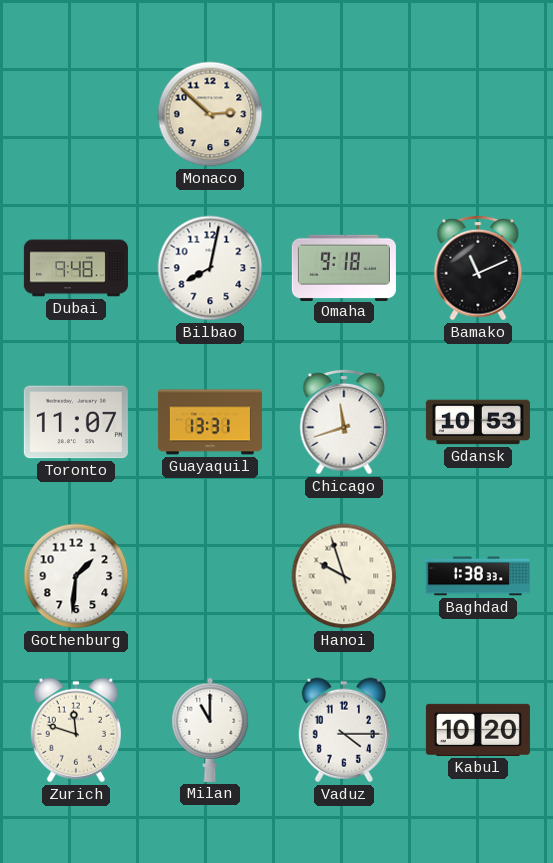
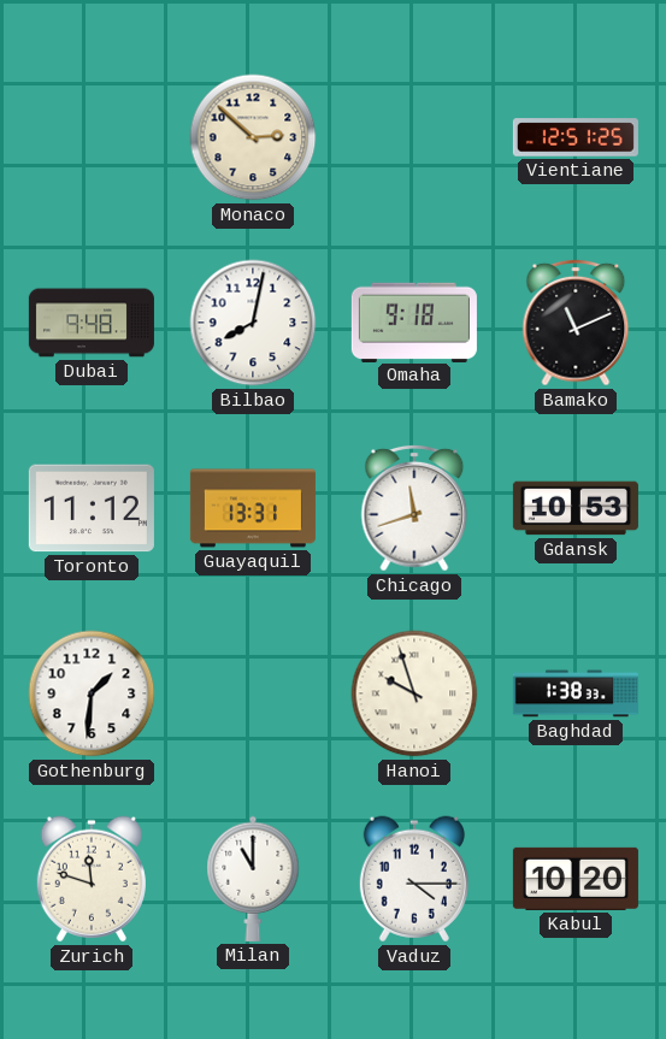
Vientiane: none -> 12:51 (576, 137)
Toronto: 11:07 -> 11:12 (92, 508)
